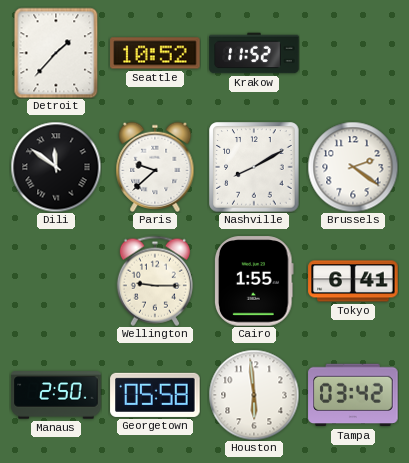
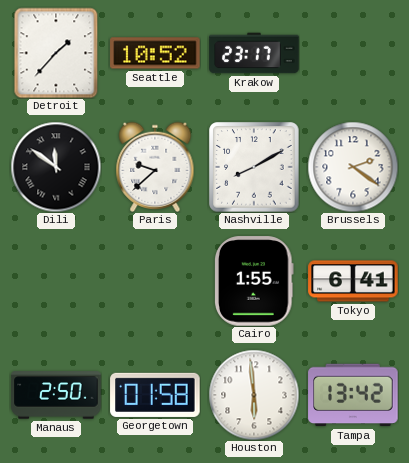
Krakow: 11:52 -> 23:17 (254, 53)
Wellington: 9:15 -> none (155, 281)
Georgetown: 05:58 -> 01:58 (155, 395)
Tampa: 03:42 -> 13:42 (353, 395)
